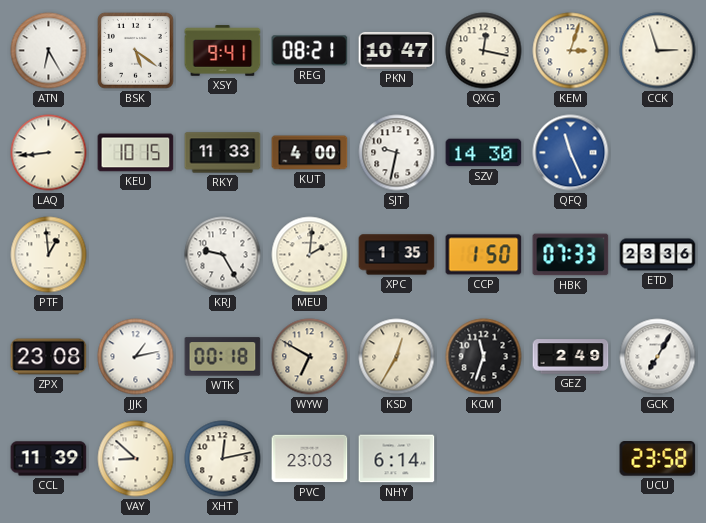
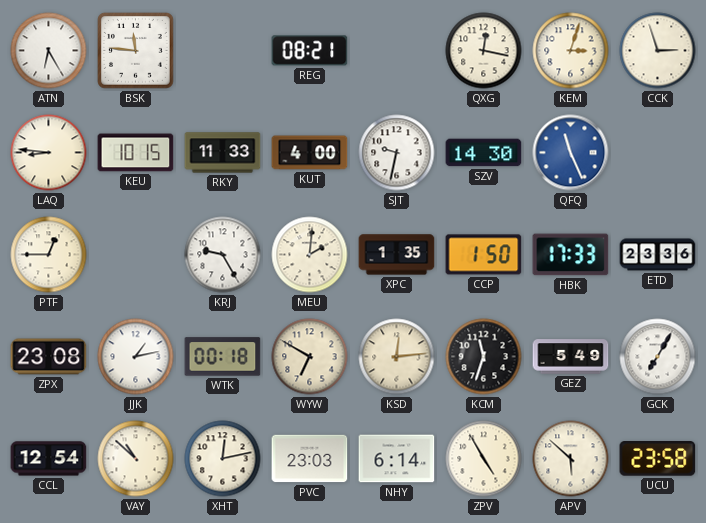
BSK: 5:21 -> 11:46 (136, 51)
XSY: 9:41 -> none (223, 51)
PKN: 10:47 -> none (397, 50)
LAQ: 8:44 -> 8:46 (49, 153)
PTF: 12:59 -> 12:45 (49, 255)
HBK: 07:33 -> 17:33 (571, 255)
KSD: 12:35 -> 12:14 (397, 357)
GEZ: 2:49 -> 5:49 (571, 357)
CCL: 11:39 -> 12:54 (49, 459)
VAY: 8:52 -> 10:52 (136, 459)
ZPV: none -> 4:55 (484, 459)
APV: none -> 5:52 (571, 459)
